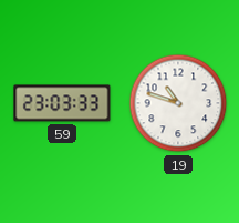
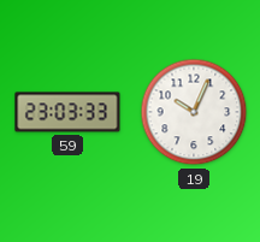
19: 10:48 -> 10:04 (194, 112)
